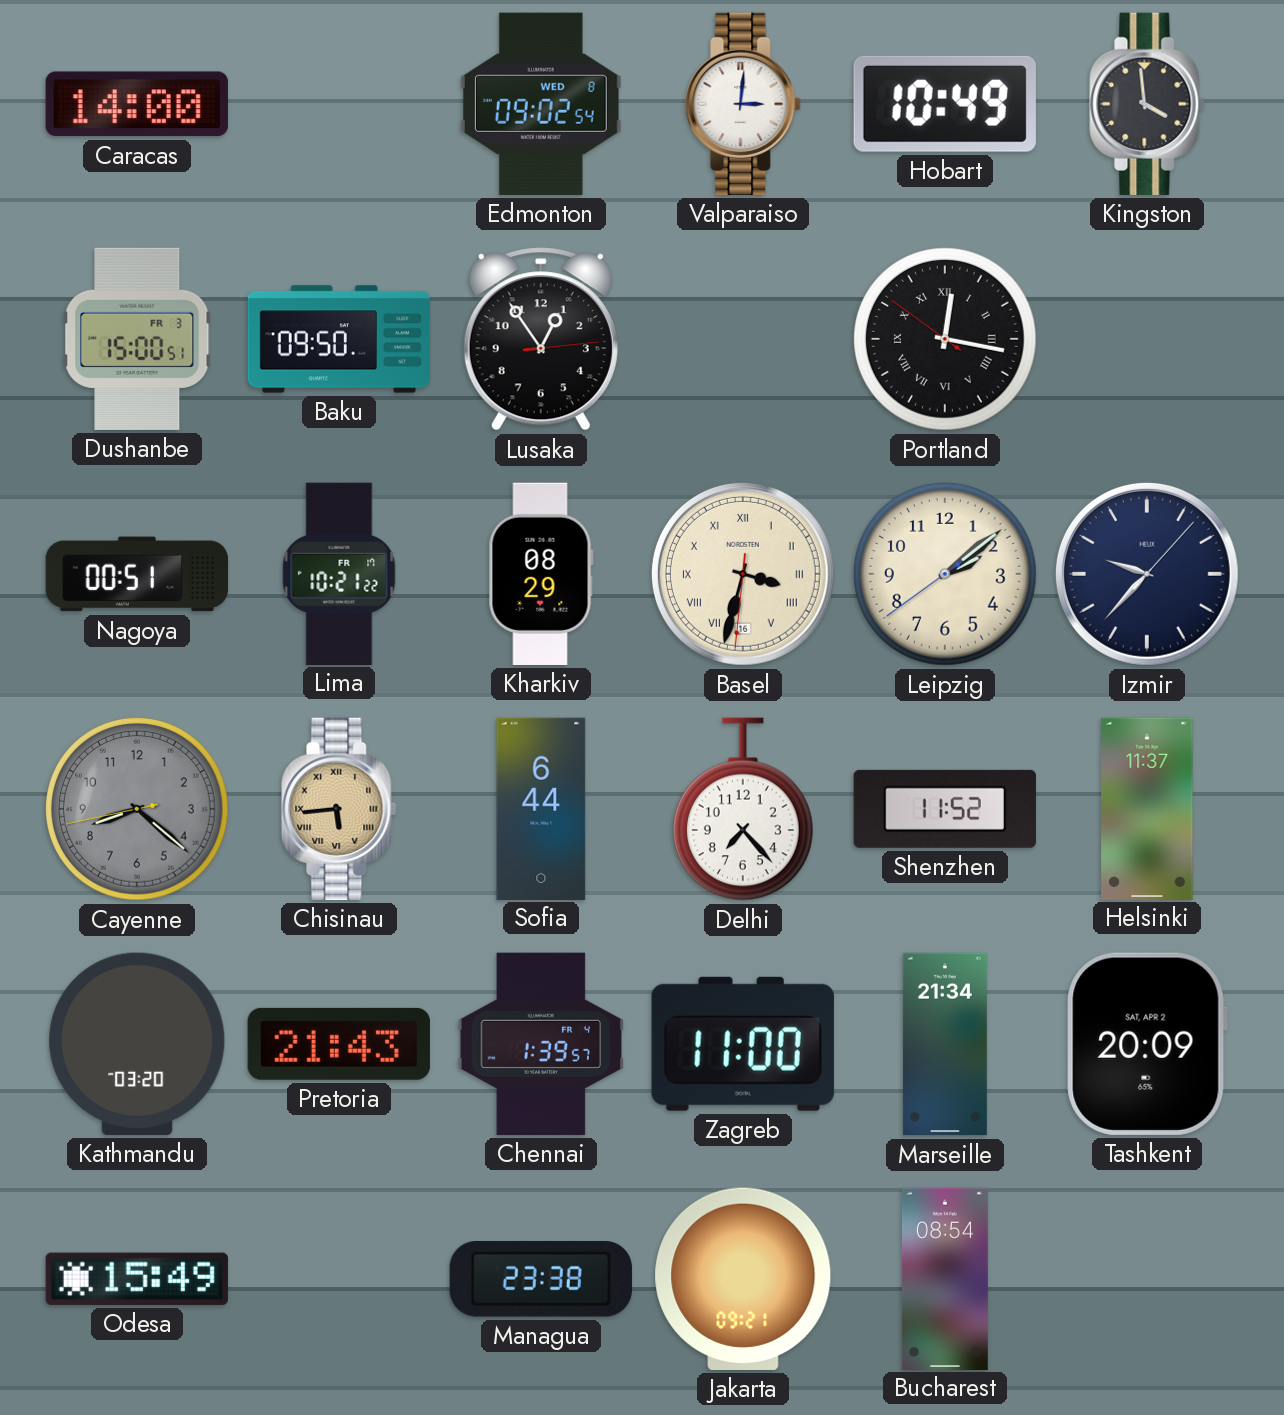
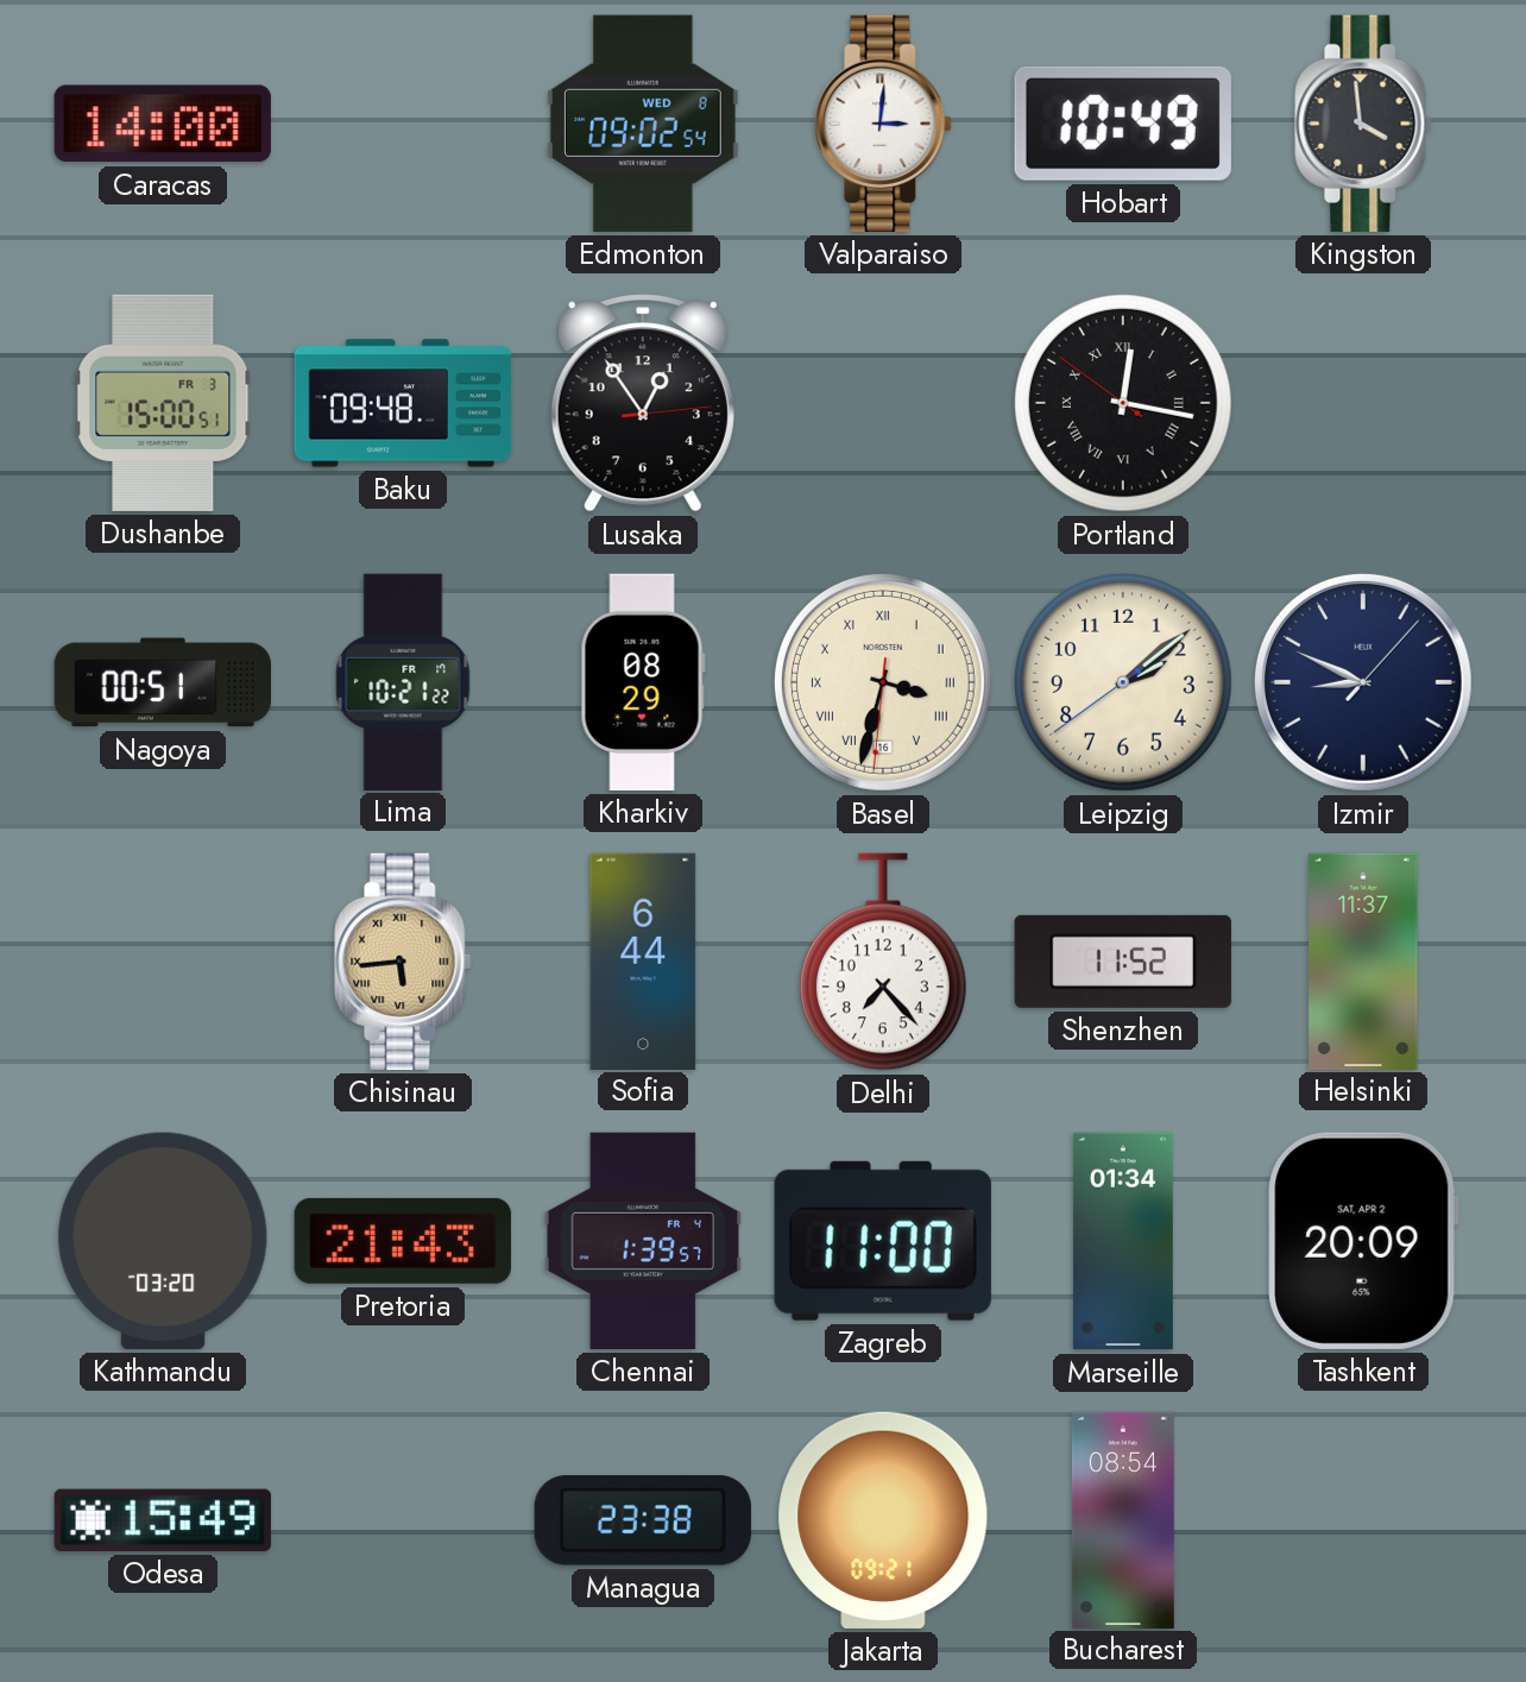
Baku: 09:50 -> 09:48 (403, 403)
Izmir: 9:37 -> 8:49 (1363, 682)
Cayenne: 8:21 -> none (137, 809)
Marseille: 21:34 -> 01:34 (1123, 1241)
